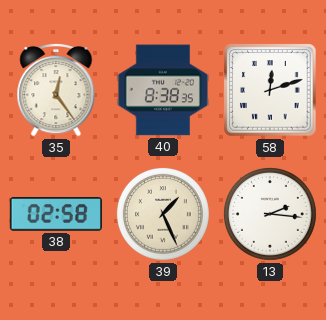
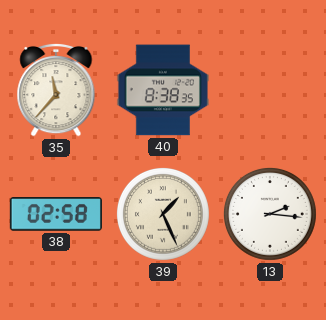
35: 12:24 -> 11:37 (56, 90)
58: 12:12 -> none (270, 90)
